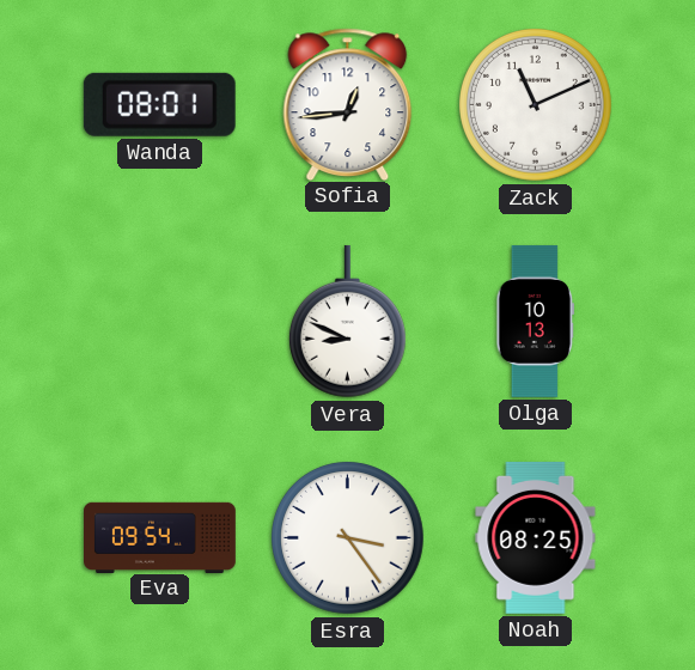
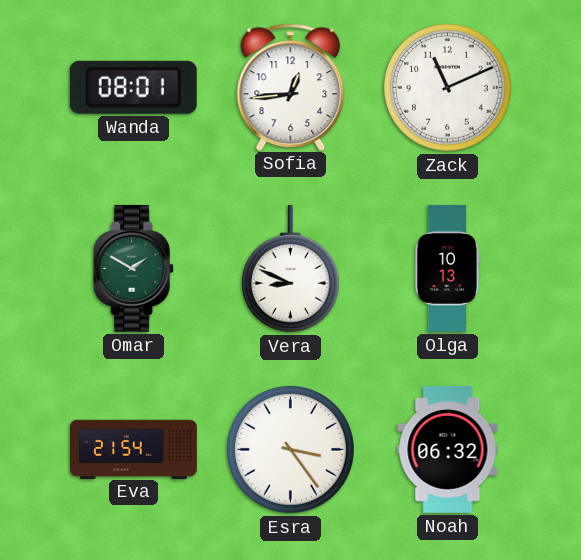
Omar: none -> 1:50 (134, 268)
Eva: 09:54 -> 21:54 (134, 449)
Noah: 08:25 -> 06:32 (448, 449)
